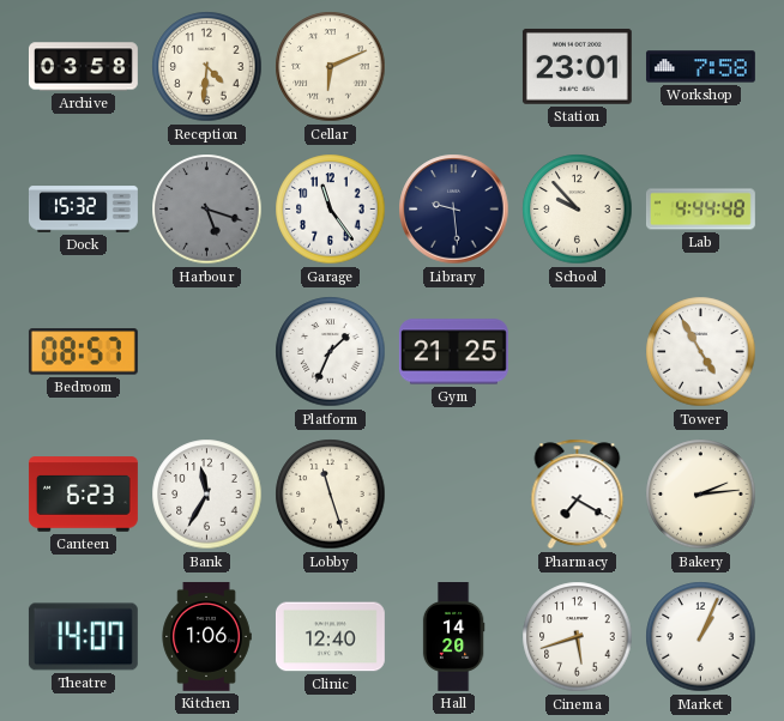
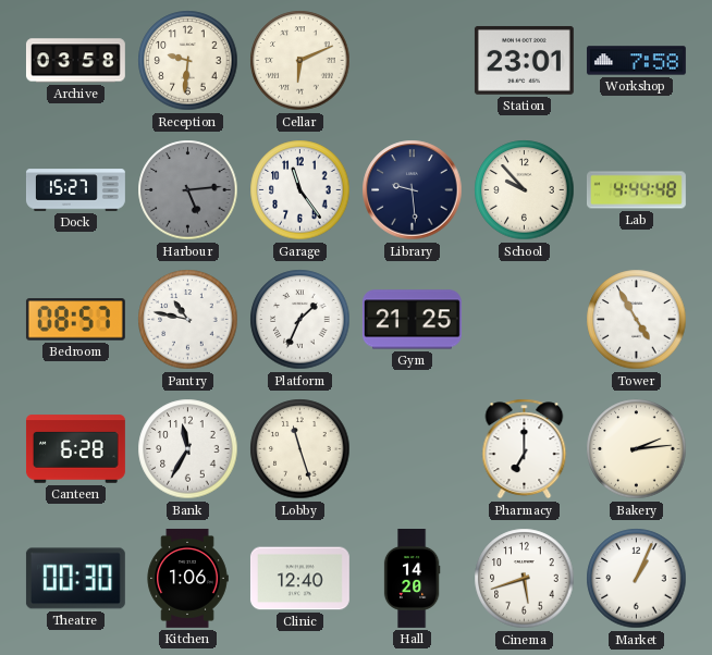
Reception: 4:31 -> 9:31 (188, 61)
Dock: 15:32 -> 15:27 (75, 190)
Harbour: 5:18 -> 5:14 (188, 190)
Pantry: none -> 10:47 (188, 320)
Canteen: 6:23 -> 6:28 (75, 449)
Pharmacy: 7:20 -> 7:00 (525, 449)
Theatre: 14:07 -> 00:30 (75, 579)
